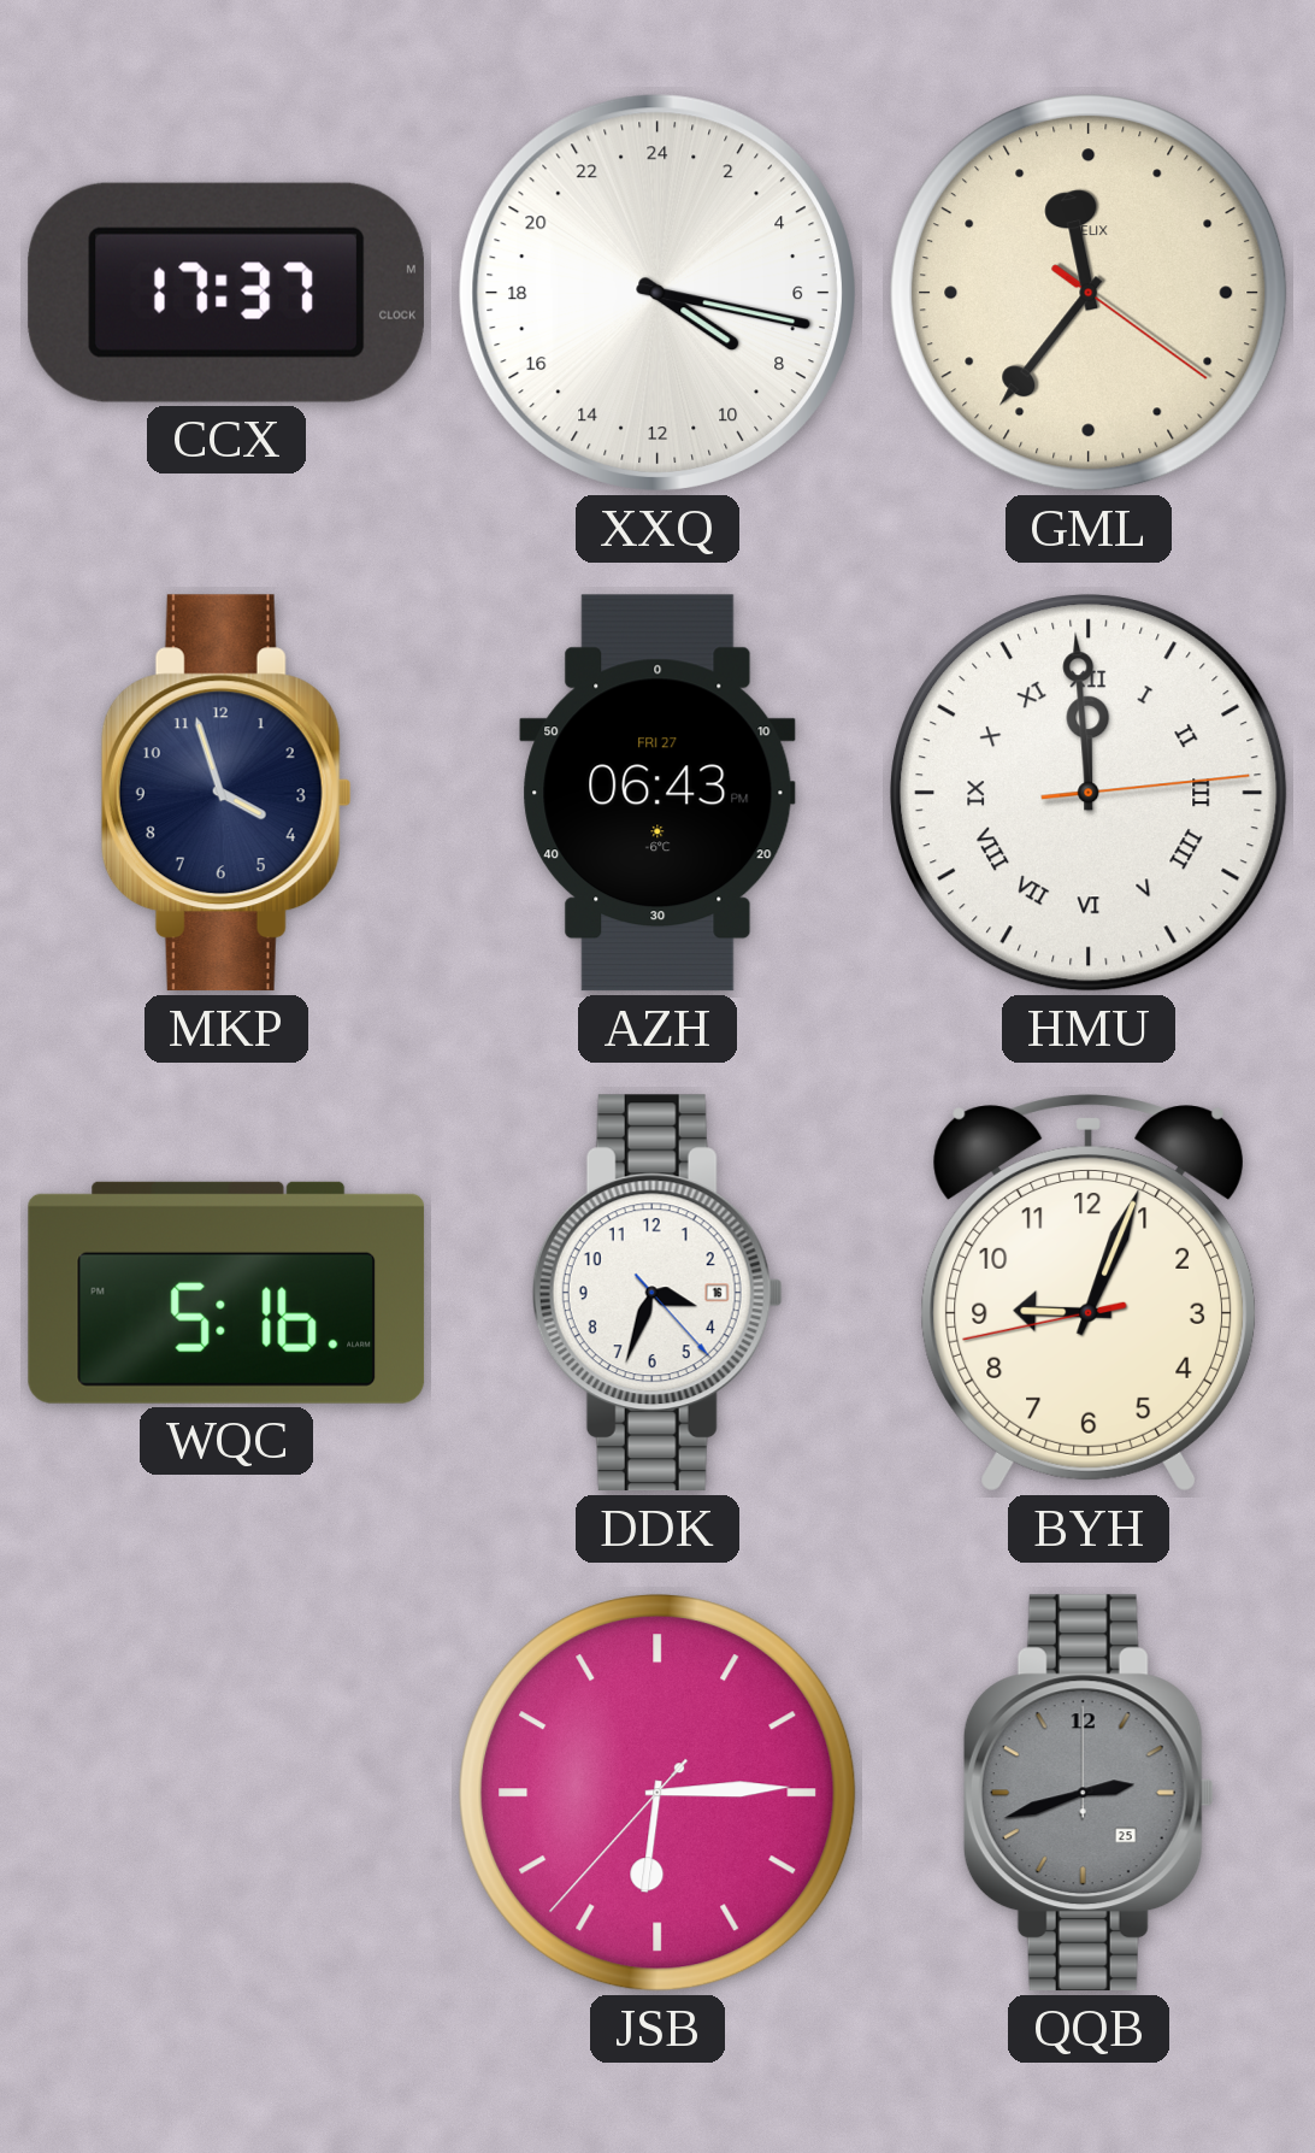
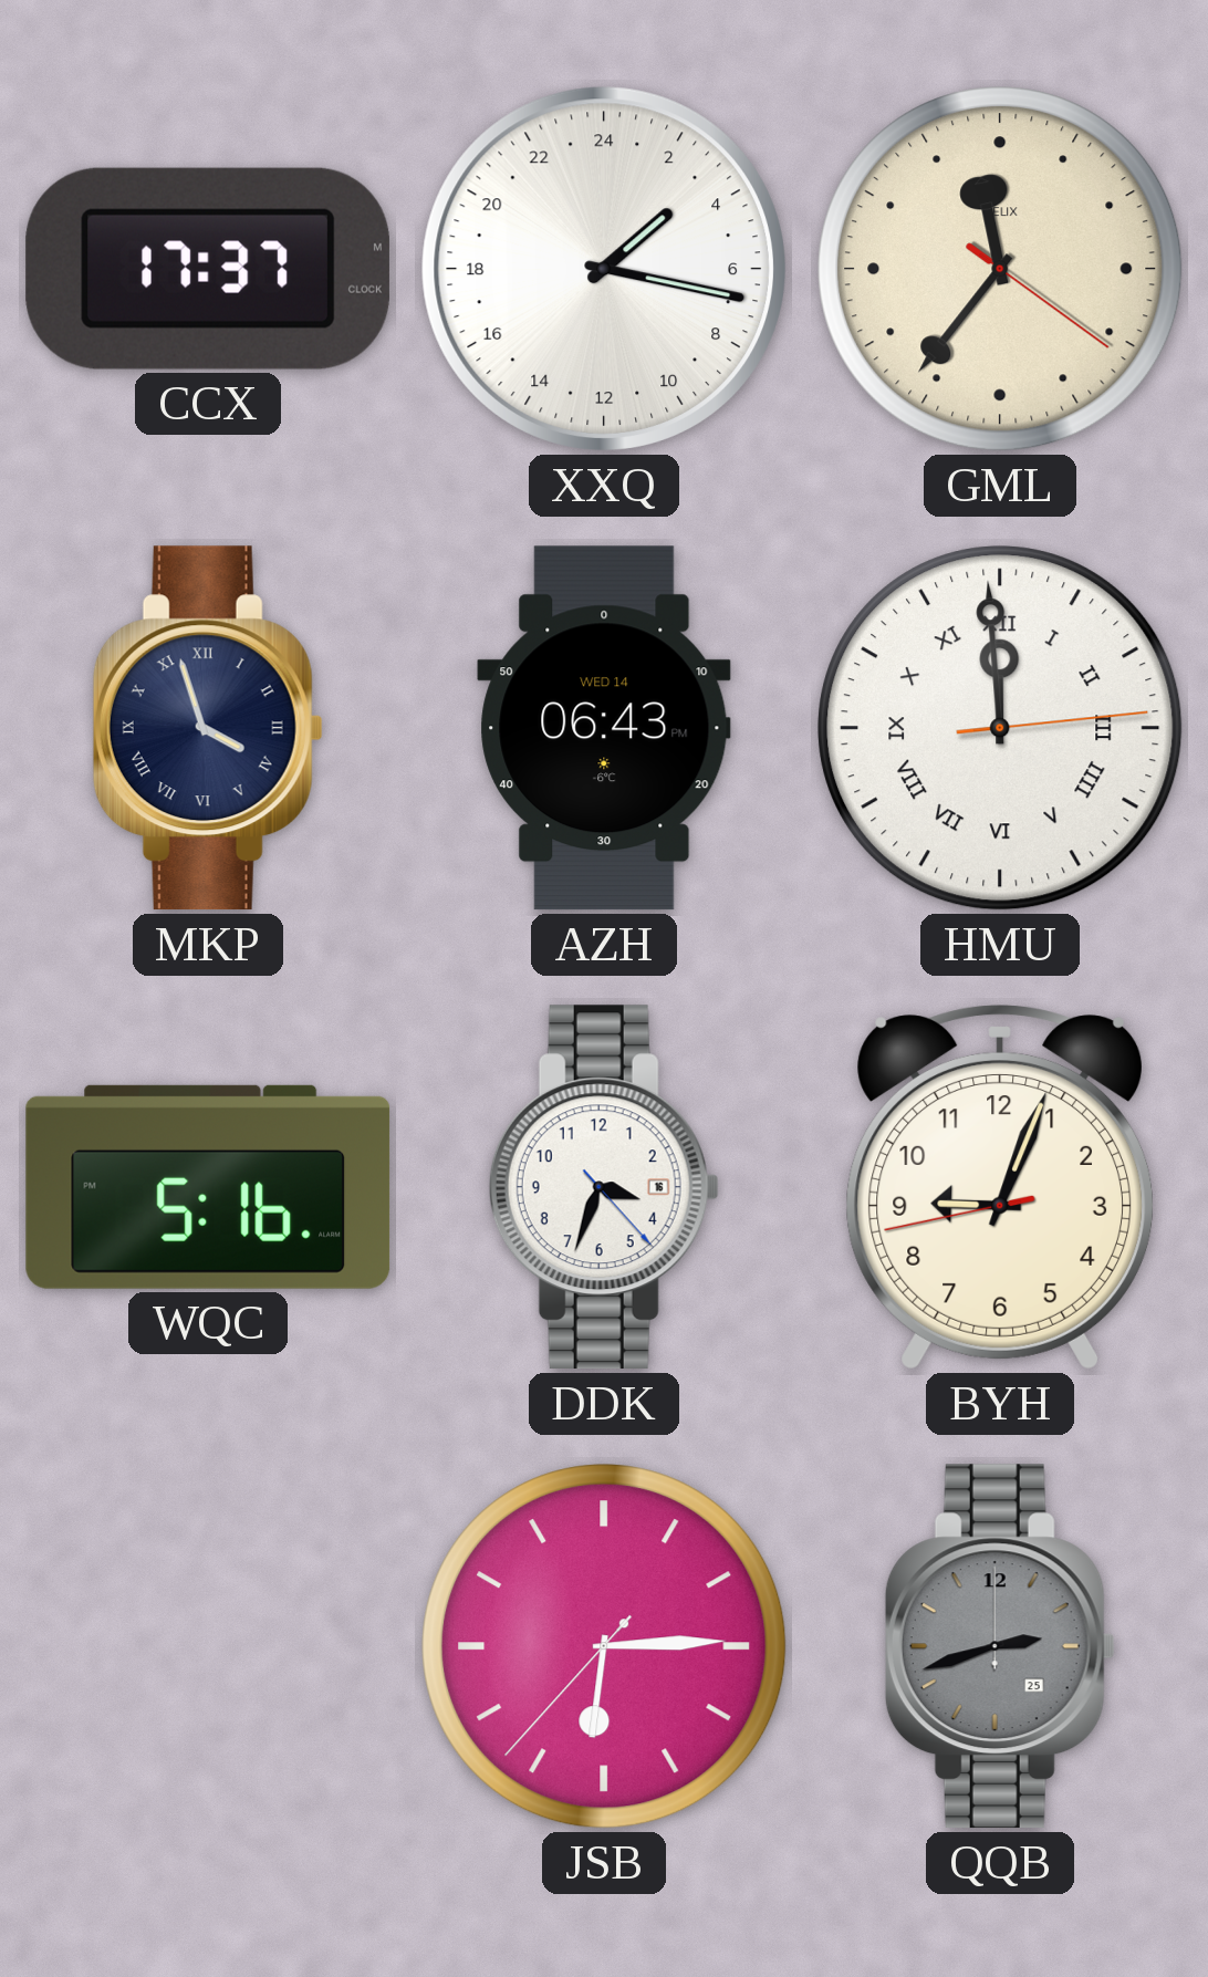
XXQ: 8:17 -> 3:17 (604, 269)
MKP numerals: Arabic -> Roman (208, 728)
AZH date: FRI 27 -> WED 14 (604, 728)
